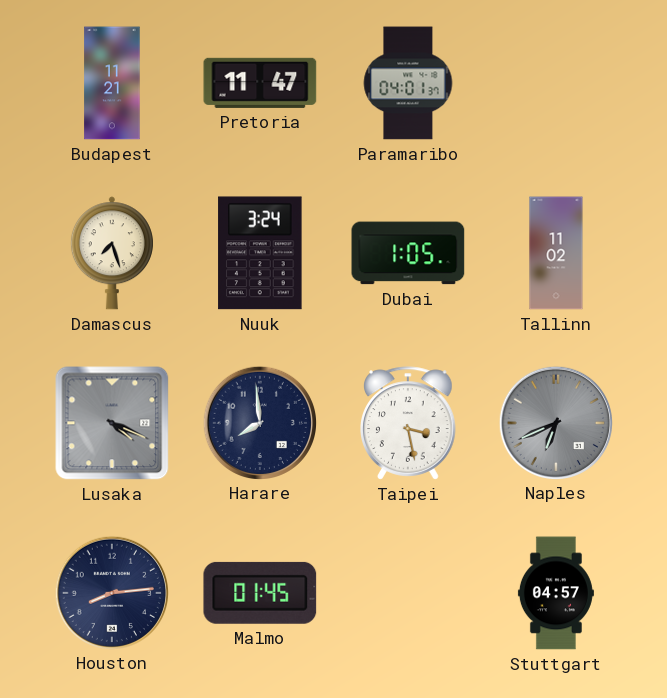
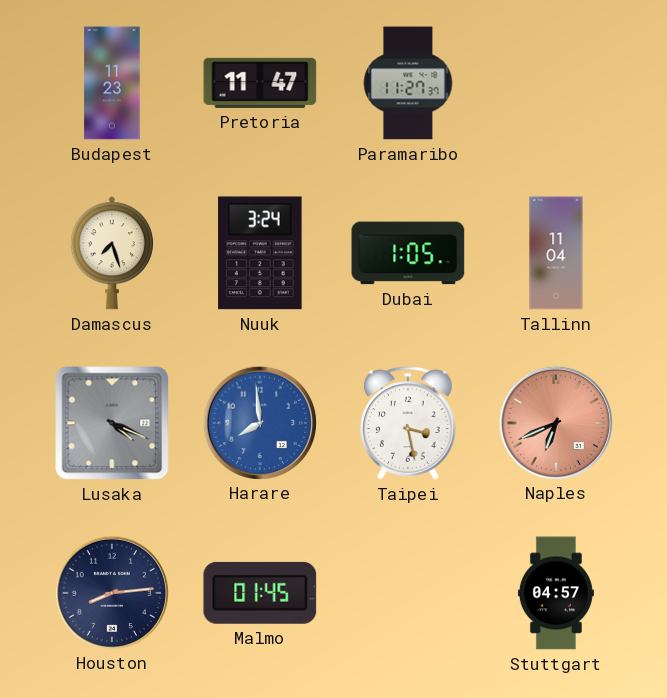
Budapest: 11:21 -> 11:23 (112, 83)
Paramaribo: 04:01 -> 11:27 (408, 83)
Tallinn: 11:02 -> 11:04 (556, 253)
Harare dial: navy -> blue (259, 422)
Naples dial: grey -> salmon (555, 422)
